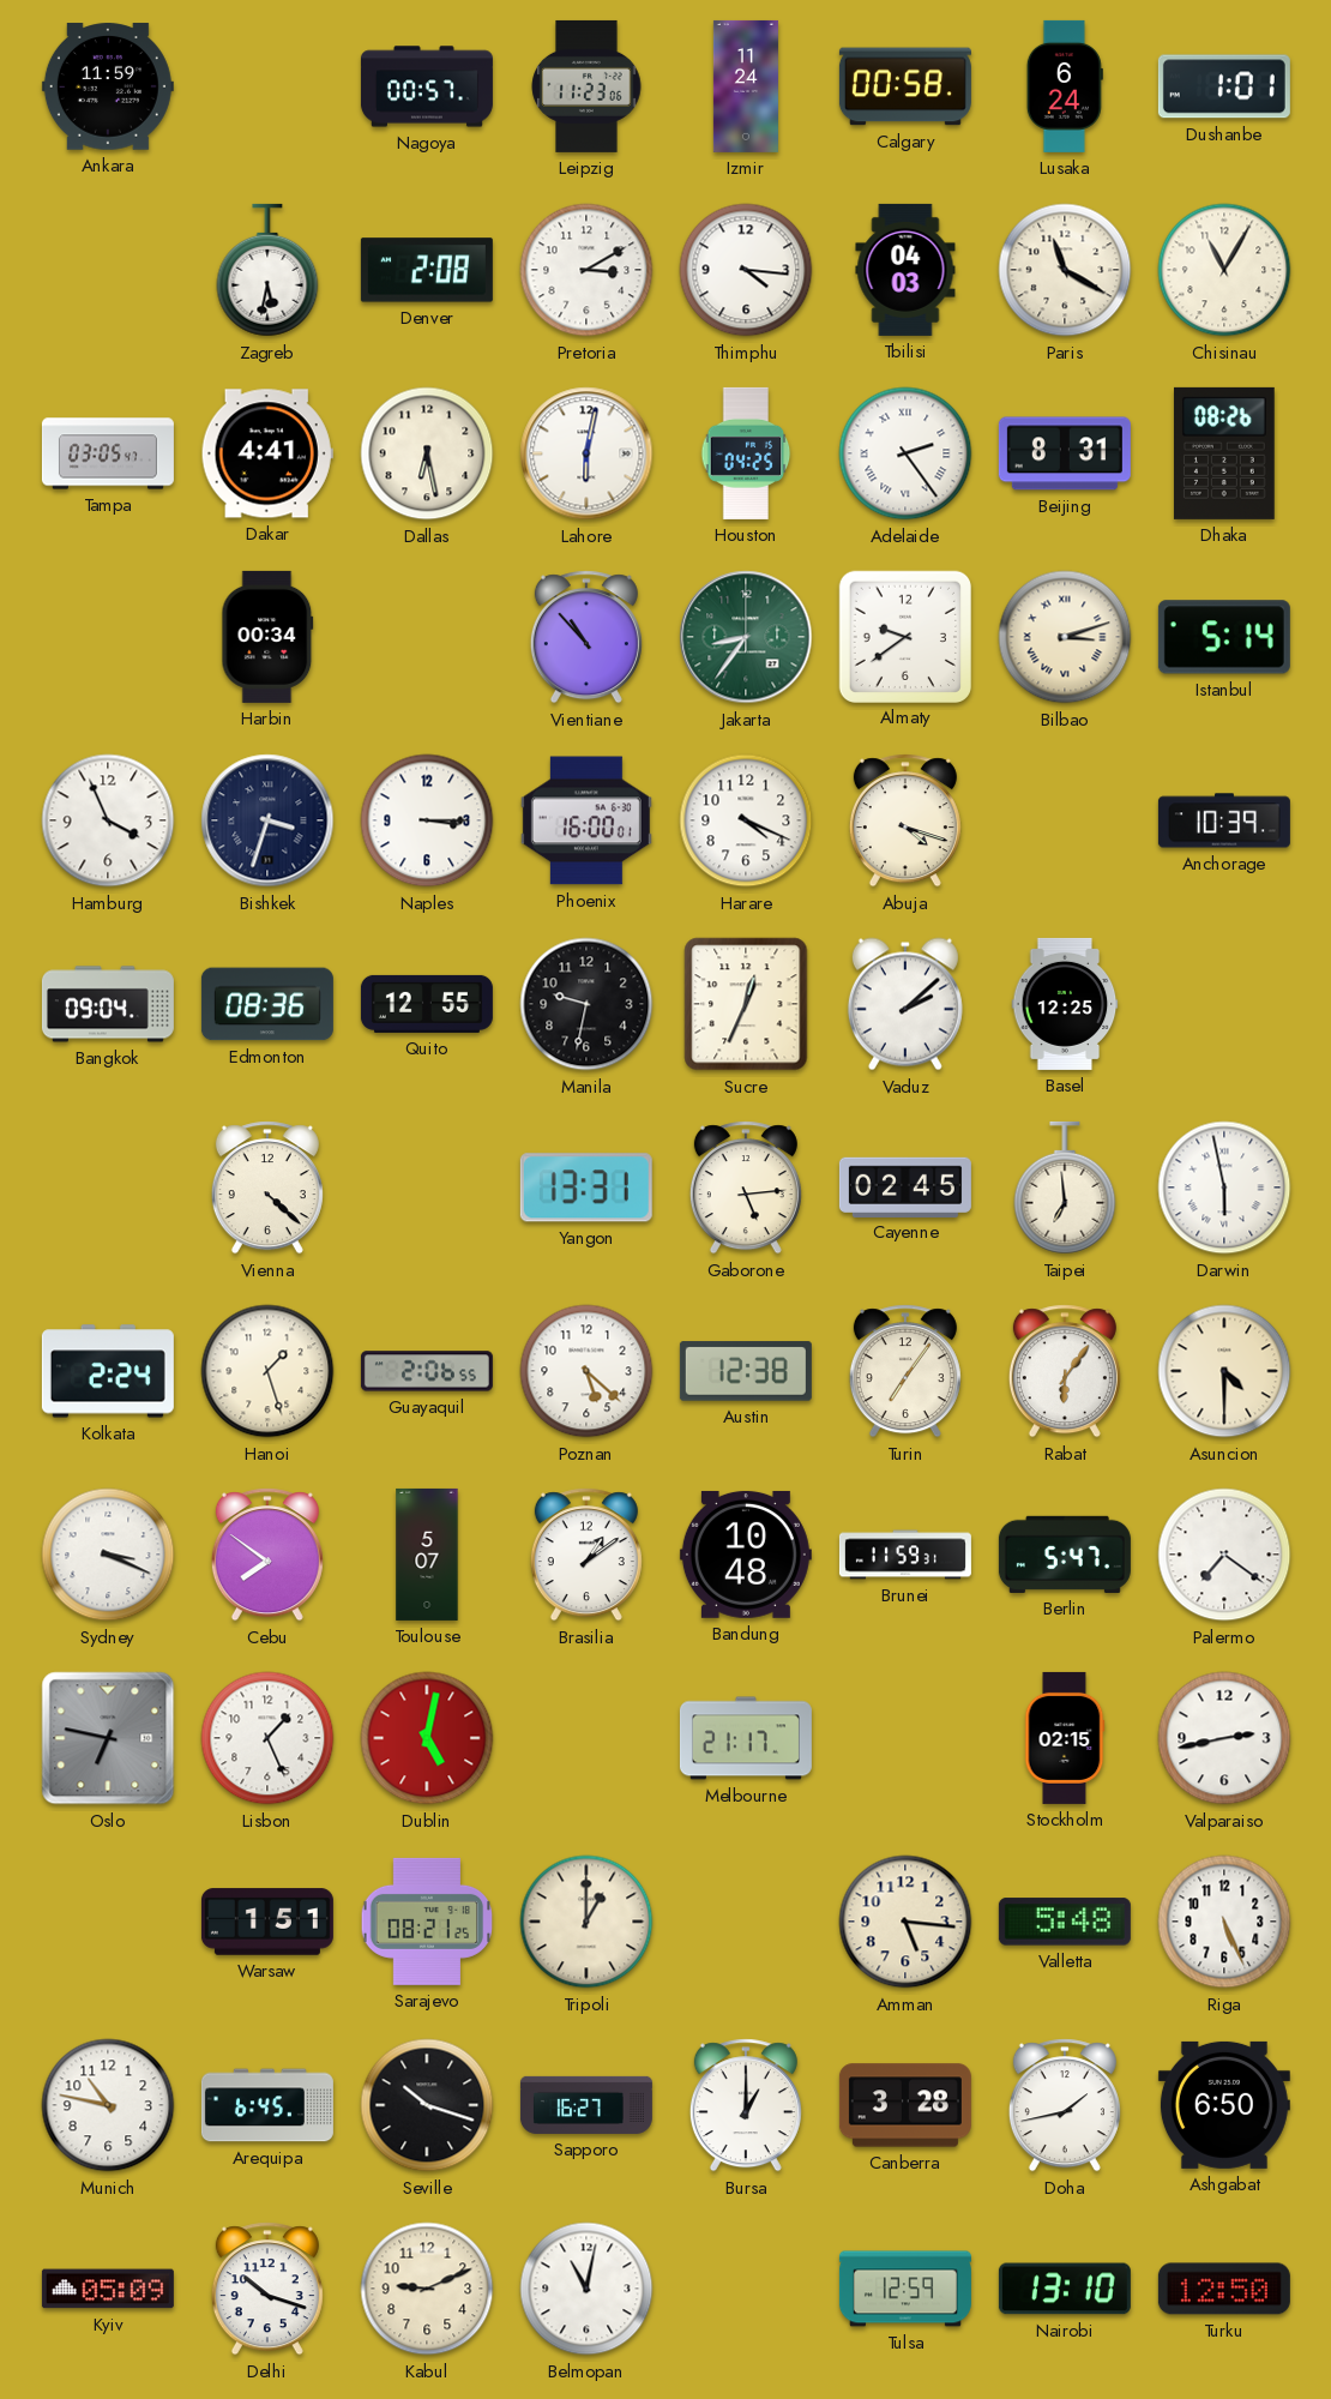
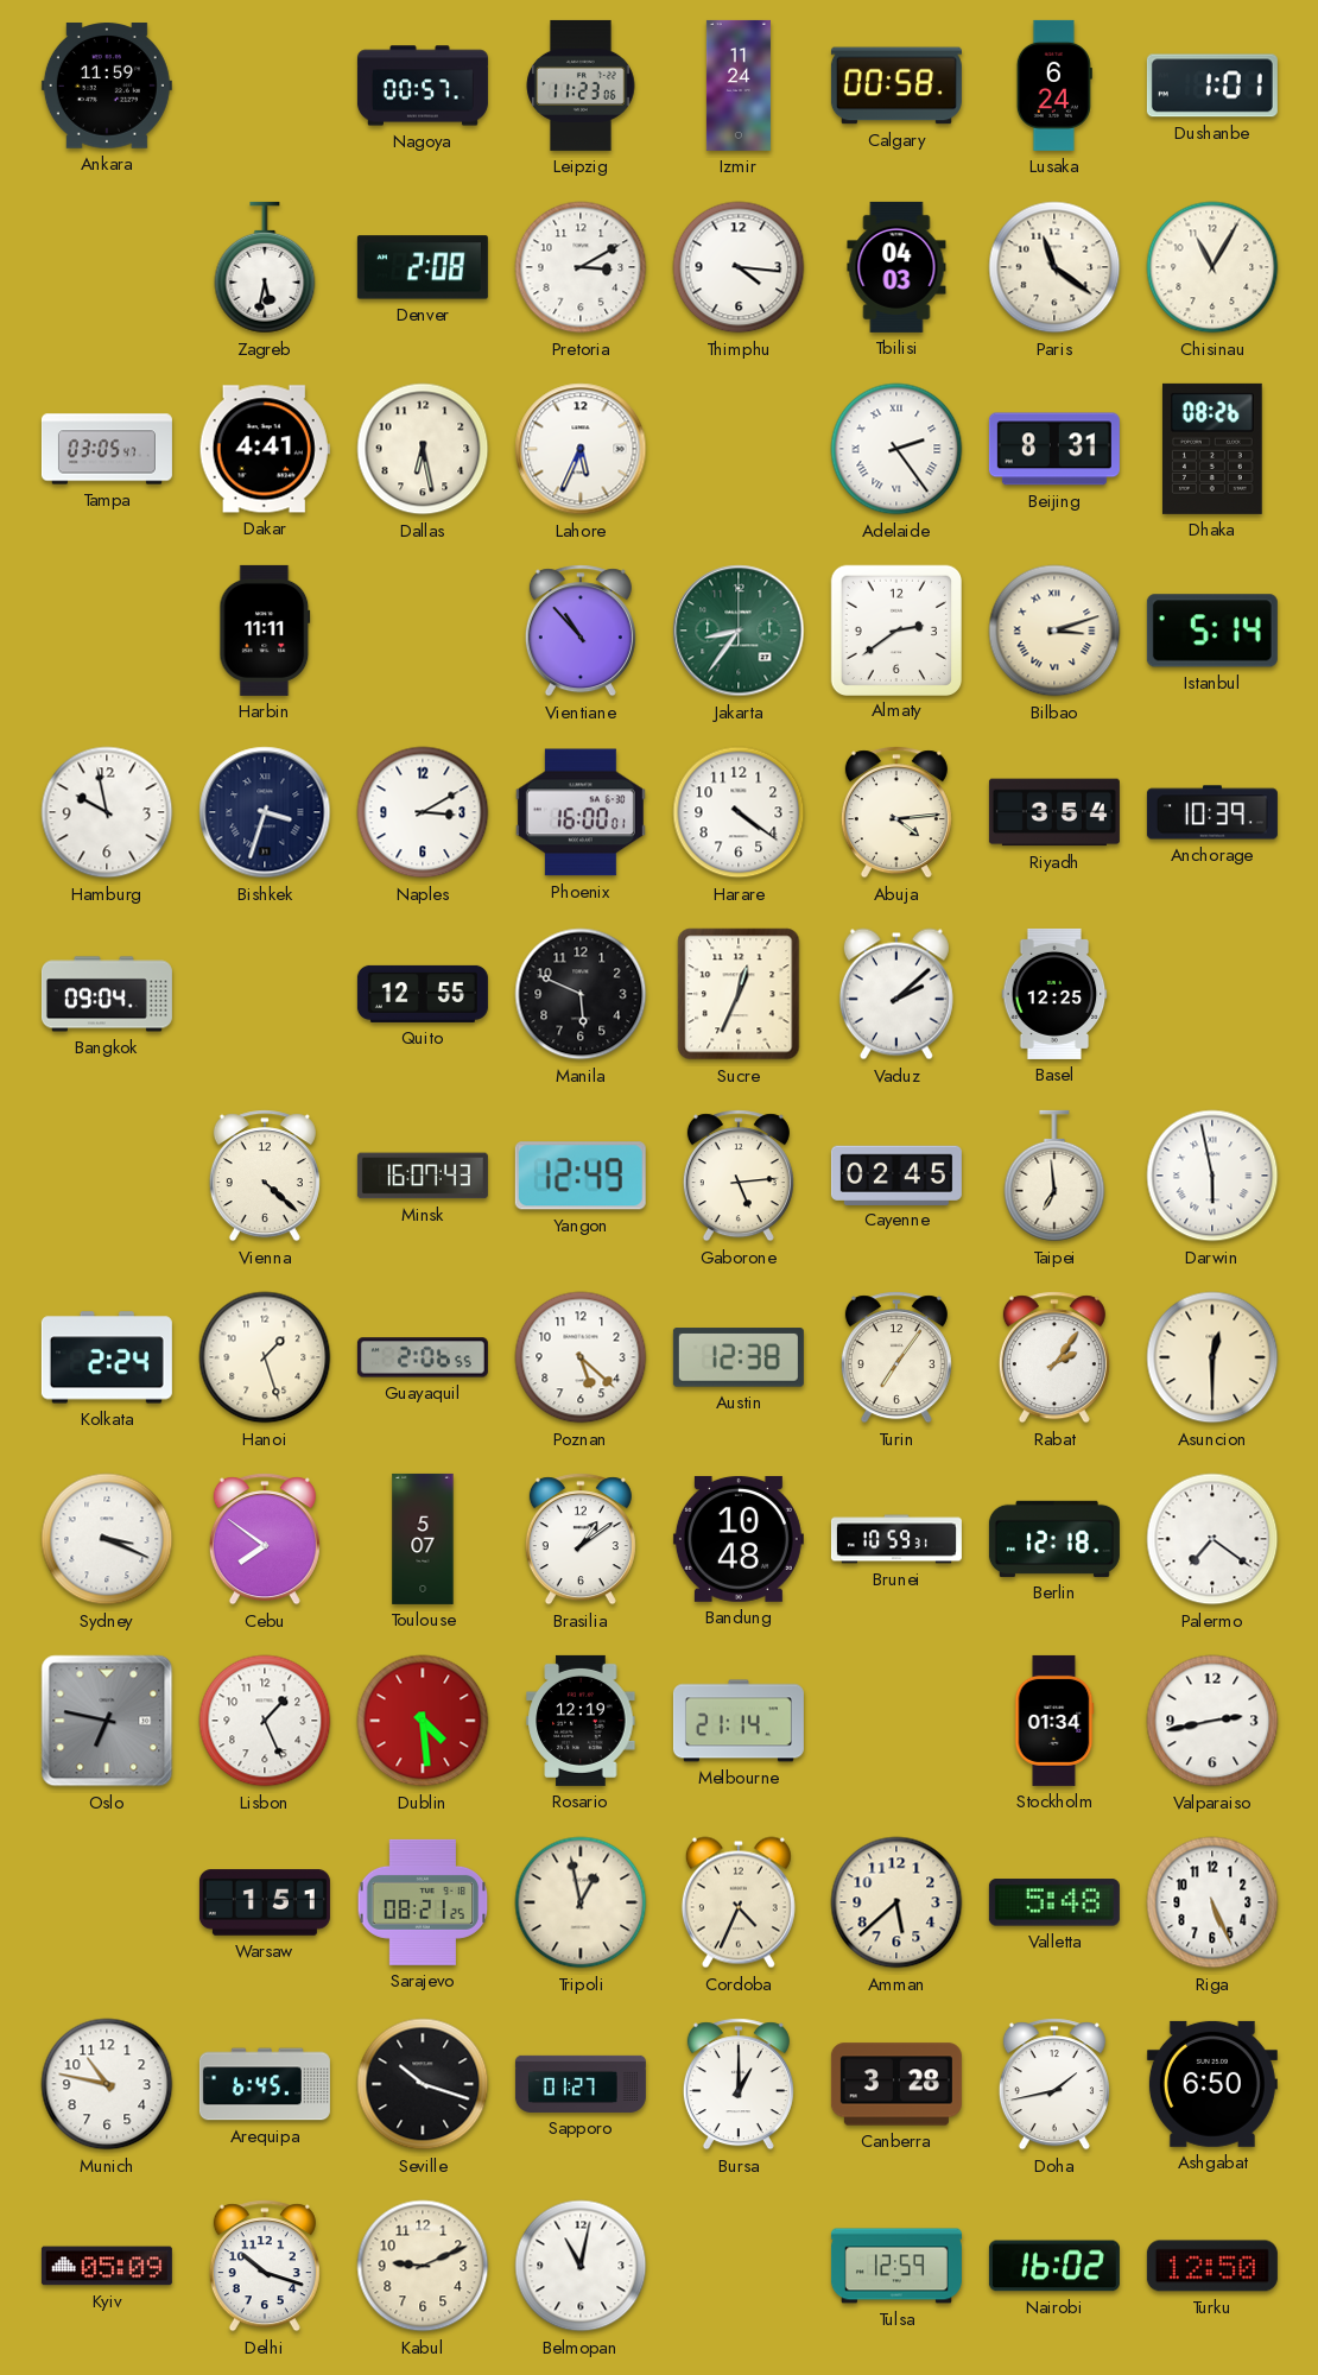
Paris: 11:20 -> 11:21 (1054, 267)
Lahore: 6:02 -> 5:34 (581, 449)
Houston: 04:25 -> none (746, 453)
Harbin: 00:34 -> 11:11 (265, 631)
Almaty: 9:39 -> 2:39 (895, 629)
Hamburg: 3:56 -> 9:58 (107, 812)
Naples: 3:15 -> 3:10 (423, 812)
Harare: 4:19 -> 4:21 (739, 812)
Abuja: 4:18 -> 4:14 (896, 812)
Riyadh: none -> 3:54 (1054, 812)
Edmonton: 08:36 -> none (267, 1004)
Manila: 9:32 -> 5:49 (581, 994)
Minsk: none -> 16:07 (423, 1176)
Yangon: 13:31 -> 12:49 (581, 1176)
Rabat: 6:06 -> 2:06 (1054, 1357)
Asuncion: 4:30 -> 12:30 (1212, 1357)
Brunei: 11:59 -> 10:59 (896, 1539)
Berlin: 5:47 -> 12:18 (1054, 1539)
Dublin: 5:02 -> 4:29 (423, 1721)
Rosario: none -> 12:19 (581, 1721)
Melbourne: 21:17 -> 21:14 (739, 1721)
Stockholm: 02:15 -> 01:34 (1054, 1721)
Tripoli: 1:00 -> 12:58 (581, 1902)
Cordoba: none -> 4:34 (739, 1902)
Amman: 5:16 -> 5:38 (896, 1902)
Sapporo: 16:27 -> 01:27 (581, 2084)
Nairobi: 13:10 -> 16:02 (1054, 2266)
